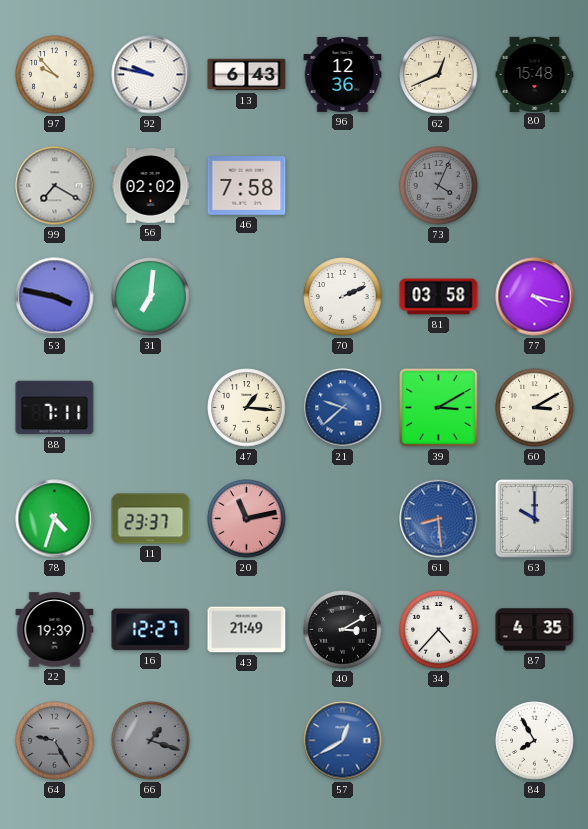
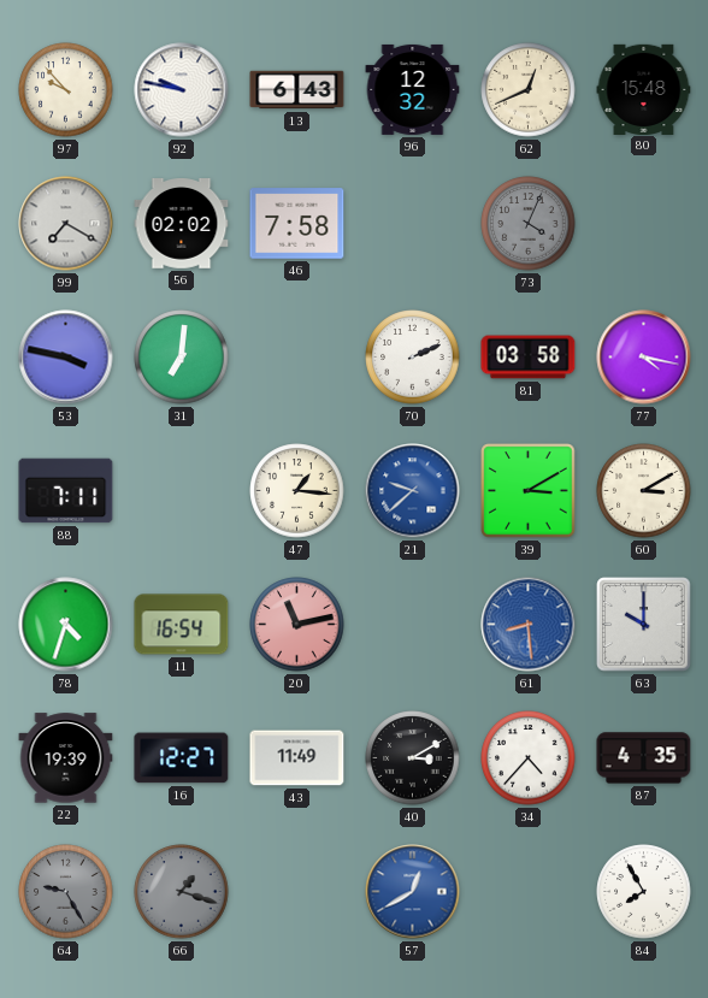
96: 12:36 -> 12:32 (413, 89)
11: 23:37 -> 16:54 (182, 625)
43: 21:49 -> 11:49 (297, 758)
